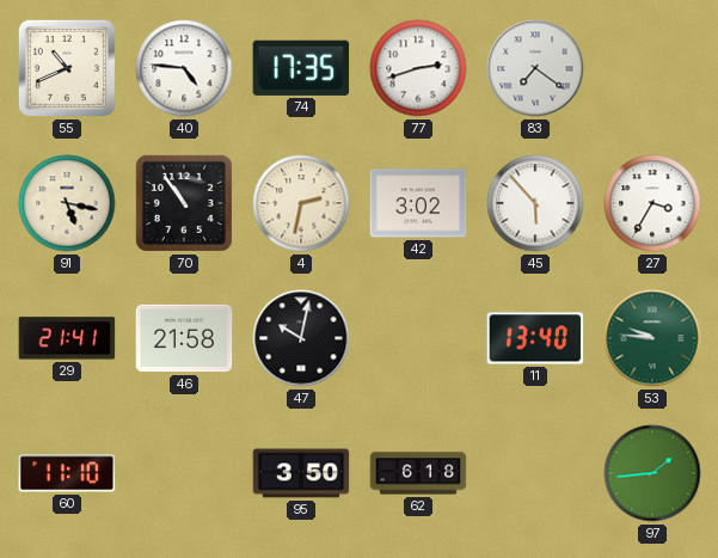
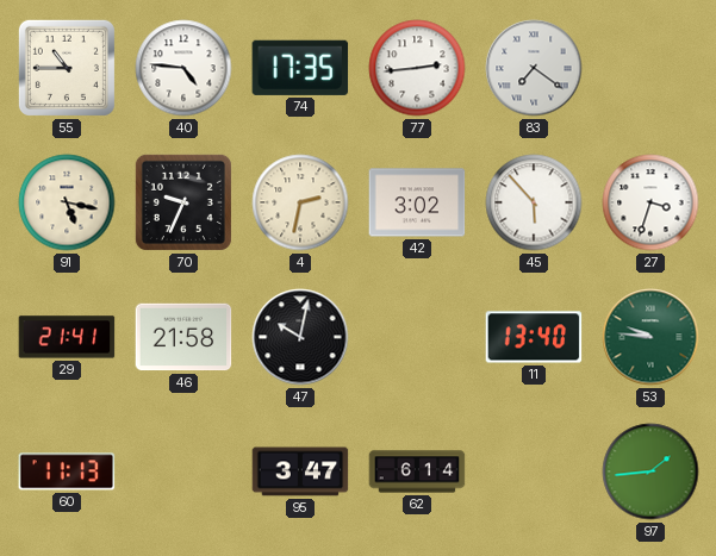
55: 10:41 -> 10:45 (67, 68)
77: 2:42 -> 2:44 (417, 68)
70: 10:54 -> 9:34 (183, 202)
27: 3:35 -> 3:33 (650, 202)
60: 11:10 -> 11:13 (67, 471)
95: 3:50 -> 3:47 (300, 471)
62: 6:18 -> 6:14 (417, 471)
